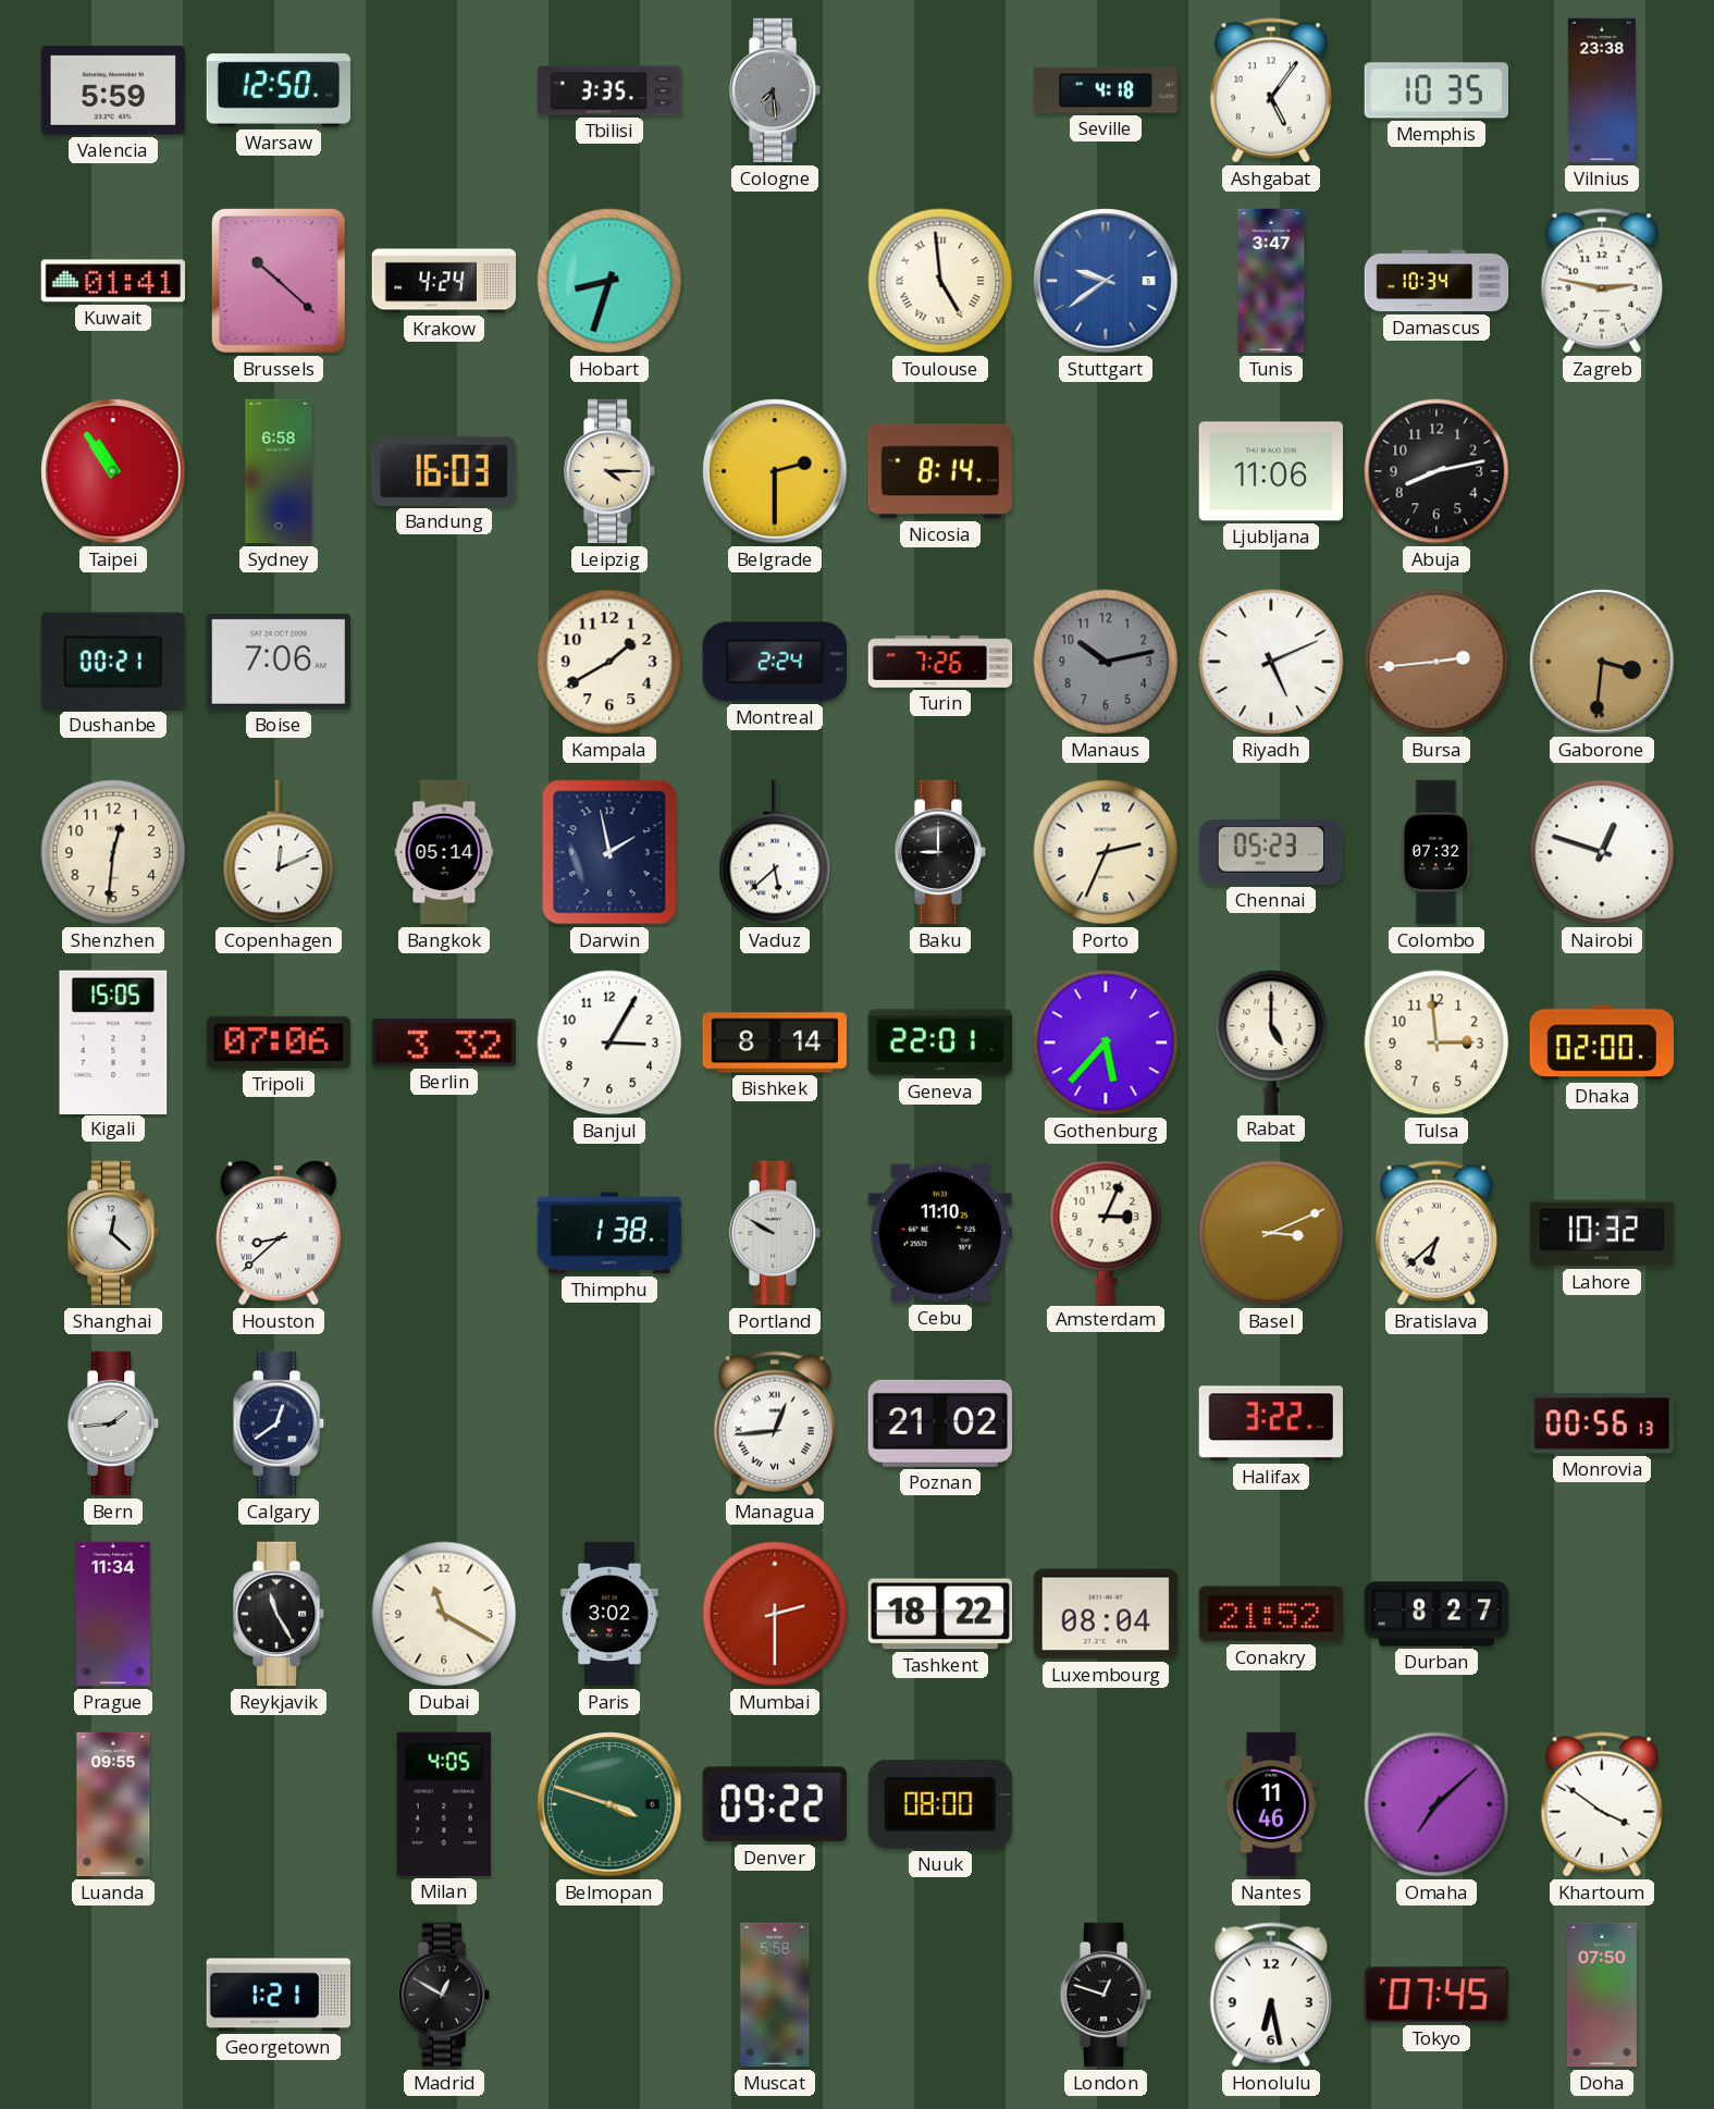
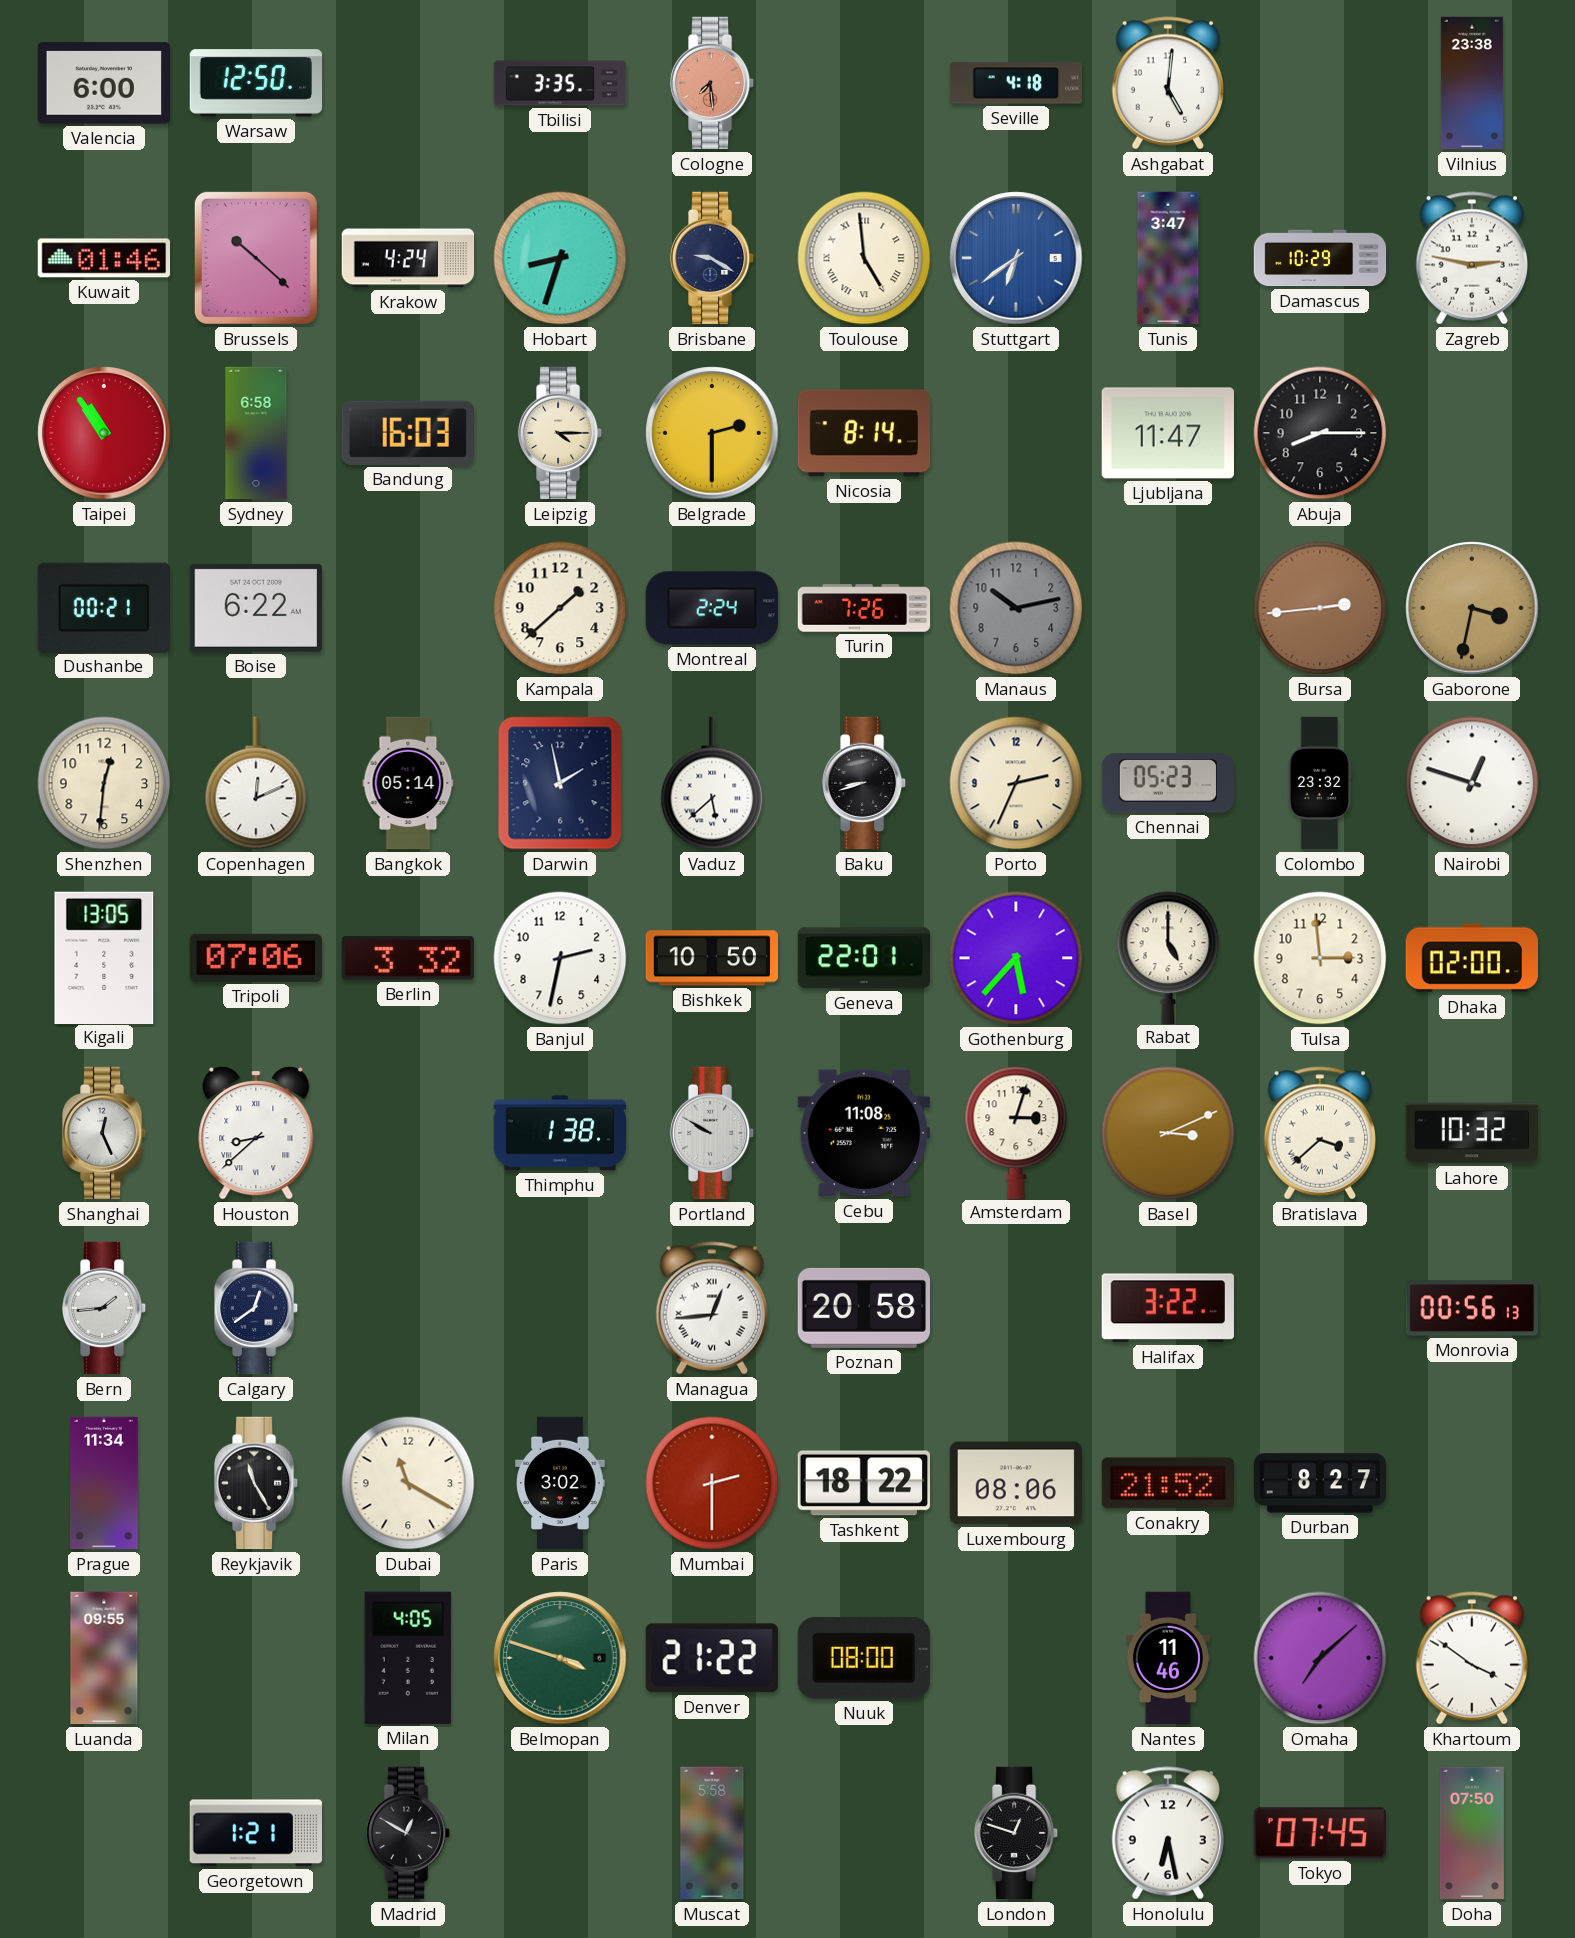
Valencia: 5:59 -> 6:00 (103, 83)
Cologne dial: grey -> salmon (712, 83)
Ashgabat: 5:06 -> 5:01 (1167, 83)
Memphis: 10:35 -> none (1435, 90)
Kuwait: 01:41 -> 01:46 (104, 258)
Brisbane: none -> 9:20 (712, 258)
Stuttgart: 9:39 -> 6:39 (1016, 258)
Damascus: 10:34 -> 10:29 (1320, 258)
Ljubljana: 11:06 -> 11:47 (1167, 433)
Abuja: 8:13 -> 8:15 (1320, 433)
Boise: 7:06 -> 6:22 (255, 608)
Kampala: 1:40 -> 1:38 (560, 608)
Riyadh: 5:11 -> none (1271, 662)
Gaborone: 3:31 -> 3:32 (1472, 608)
Baku: 9:00 -> 8:42 (864, 783)
Colombo: 07:32 -> 23:32 (1320, 783)
Kigali: 15:05 -> 13:05 (104, 957)
Banjul: 3:05 -> 2:32 (560, 958)
Bishkek: 8:14 -> 10:50 (711, 958)
Shanghai: 12:22 -> 12:26 (104, 1133)
Cebu: 11:10 -> 11:08 (864, 1133)
Amsterdam: 3:04 -> 3:03 (1016, 1132)
Bratislava: 6:38 -> 3:38 (1319, 1133)
Poznan: 21:02 -> 20:58 (863, 1308)
Luxembourg: 08:04 -> 08:06 (1015, 1483)
Denver: 09:22 -> 21:22 (712, 1658)
